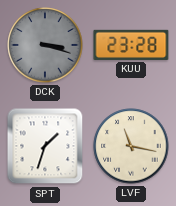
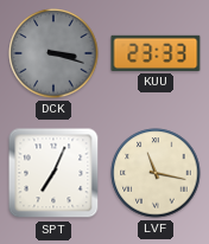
KUU: 23:28 -> 23:33 (156, 53)
SPT: 1:33 -> 7:04 (53, 173)
